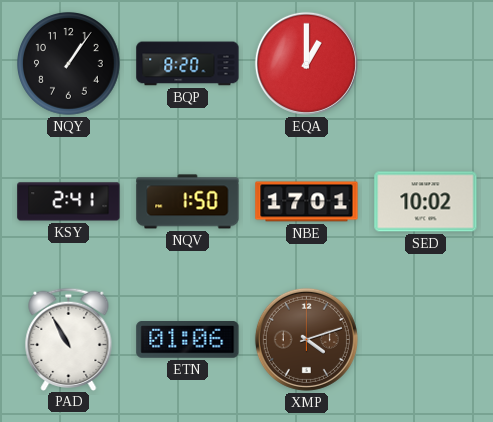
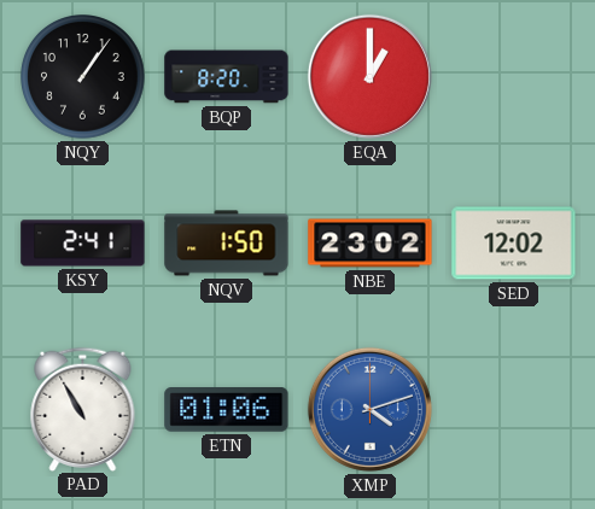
NBE: 17:01 -> 23:02 (371, 244)
SED: 10:02 -> 12:02 (514, 244)
XMP dial: brown -> blue (369, 409)
